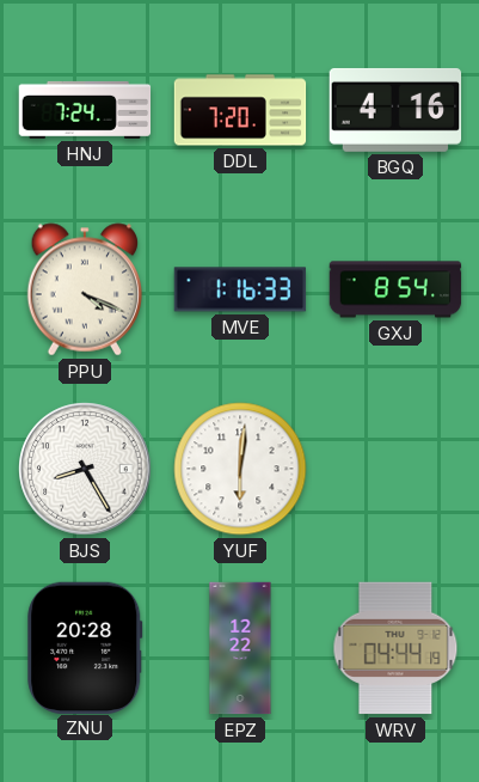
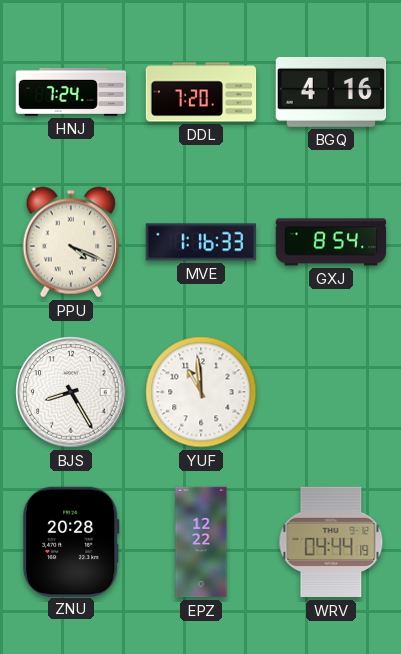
YUF: 6:01 -> 10:59 (201, 392)
